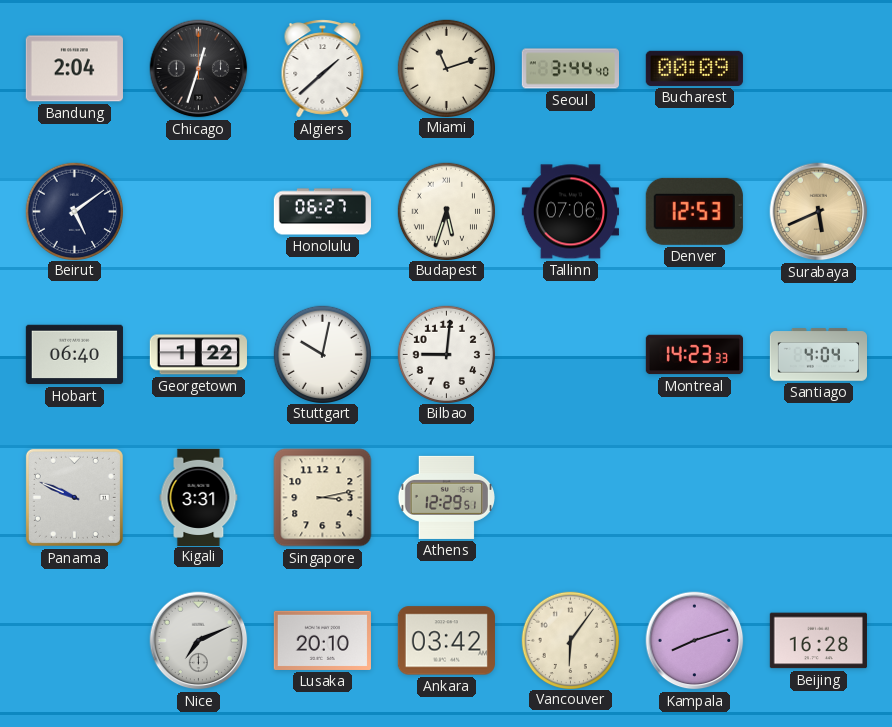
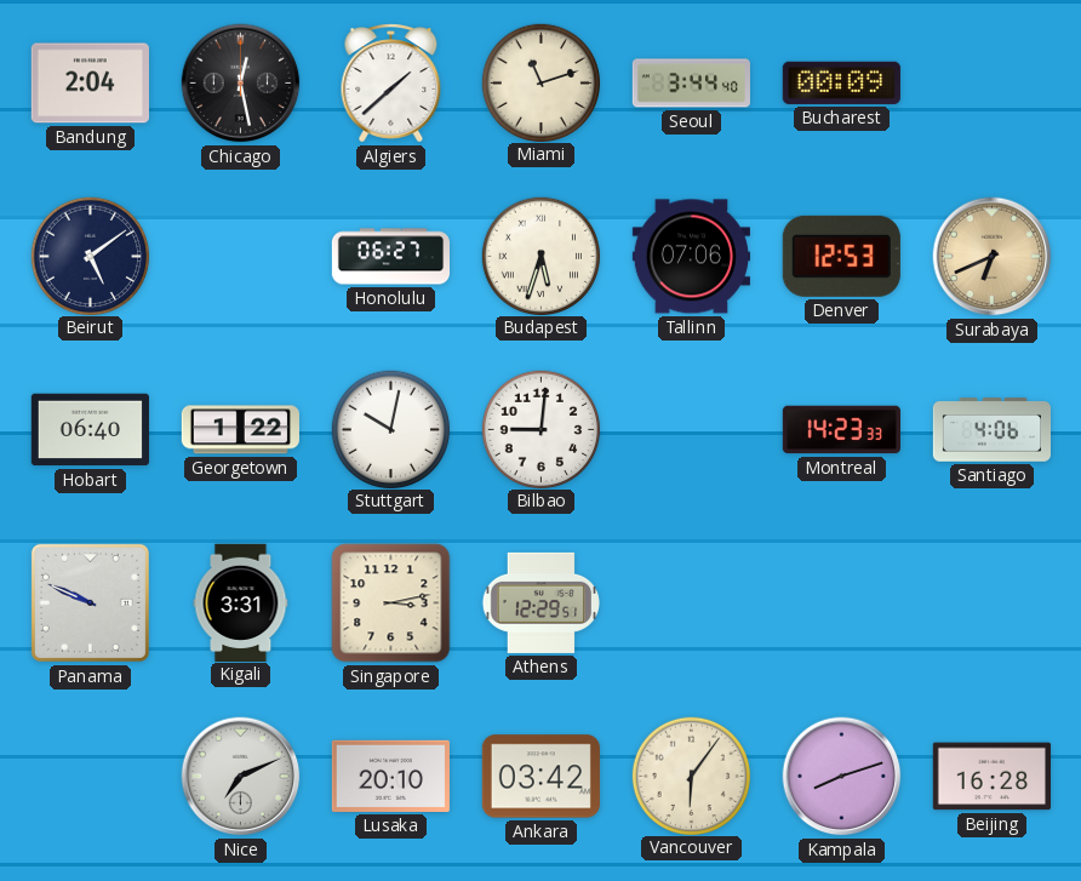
Chicago: 12:33 -> 12:28 (241, 84)
Surabaya: 5:41 -> 6:41 (993, 257)
Santiago: 4:04 -> 4:06 (991, 430)
